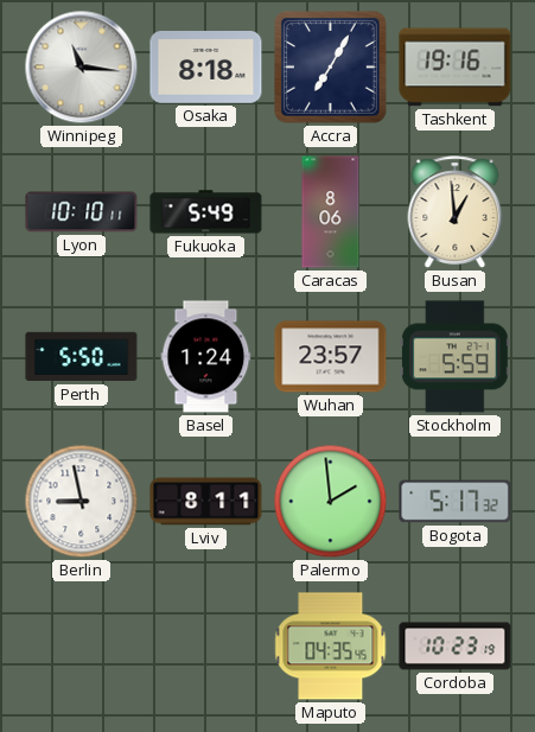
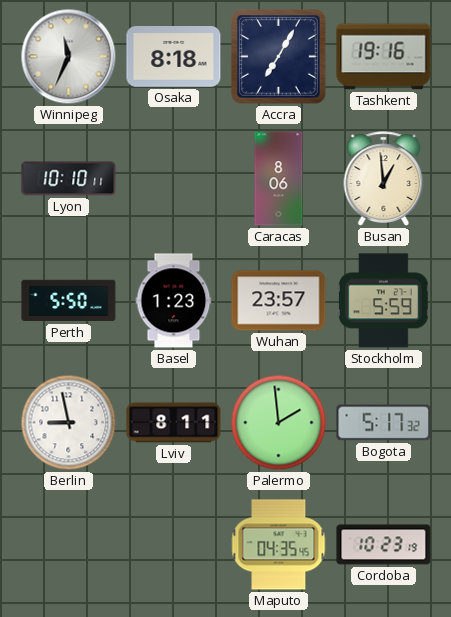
Winnipeg: 11:16 -> 11:34 (69, 57)
Fukuoka: 5:49 -> none (206, 212)
Basel: 1:24 -> 1:23 (174, 301)
